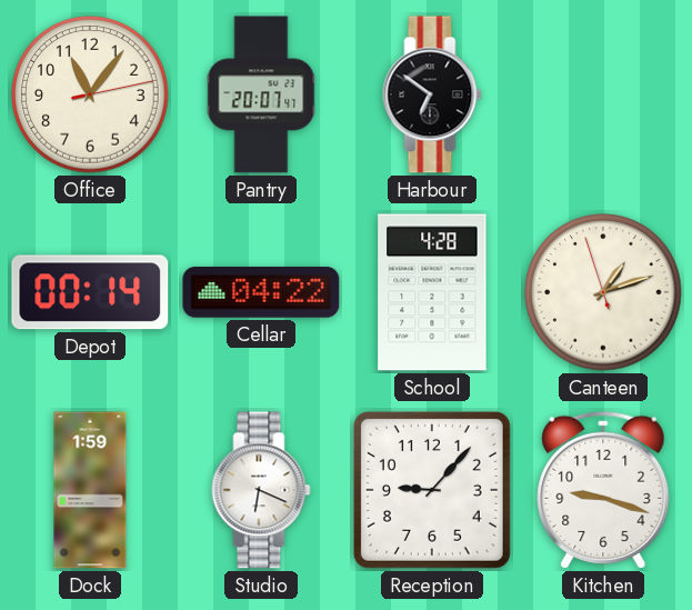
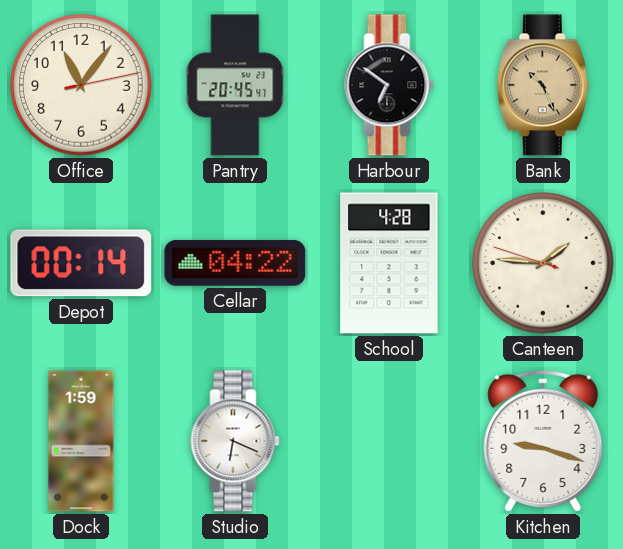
Pantry: 20:07 -> 20:45 (235, 85)
Bank: none -> 10:26 (543, 85)
Canteen: 1:11 -> 1:45 (543, 263)
Reception: 9:07 -> none (432, 490)
